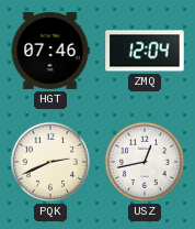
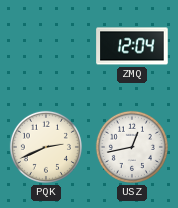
HGT: 07:46 -> none (50, 51)
